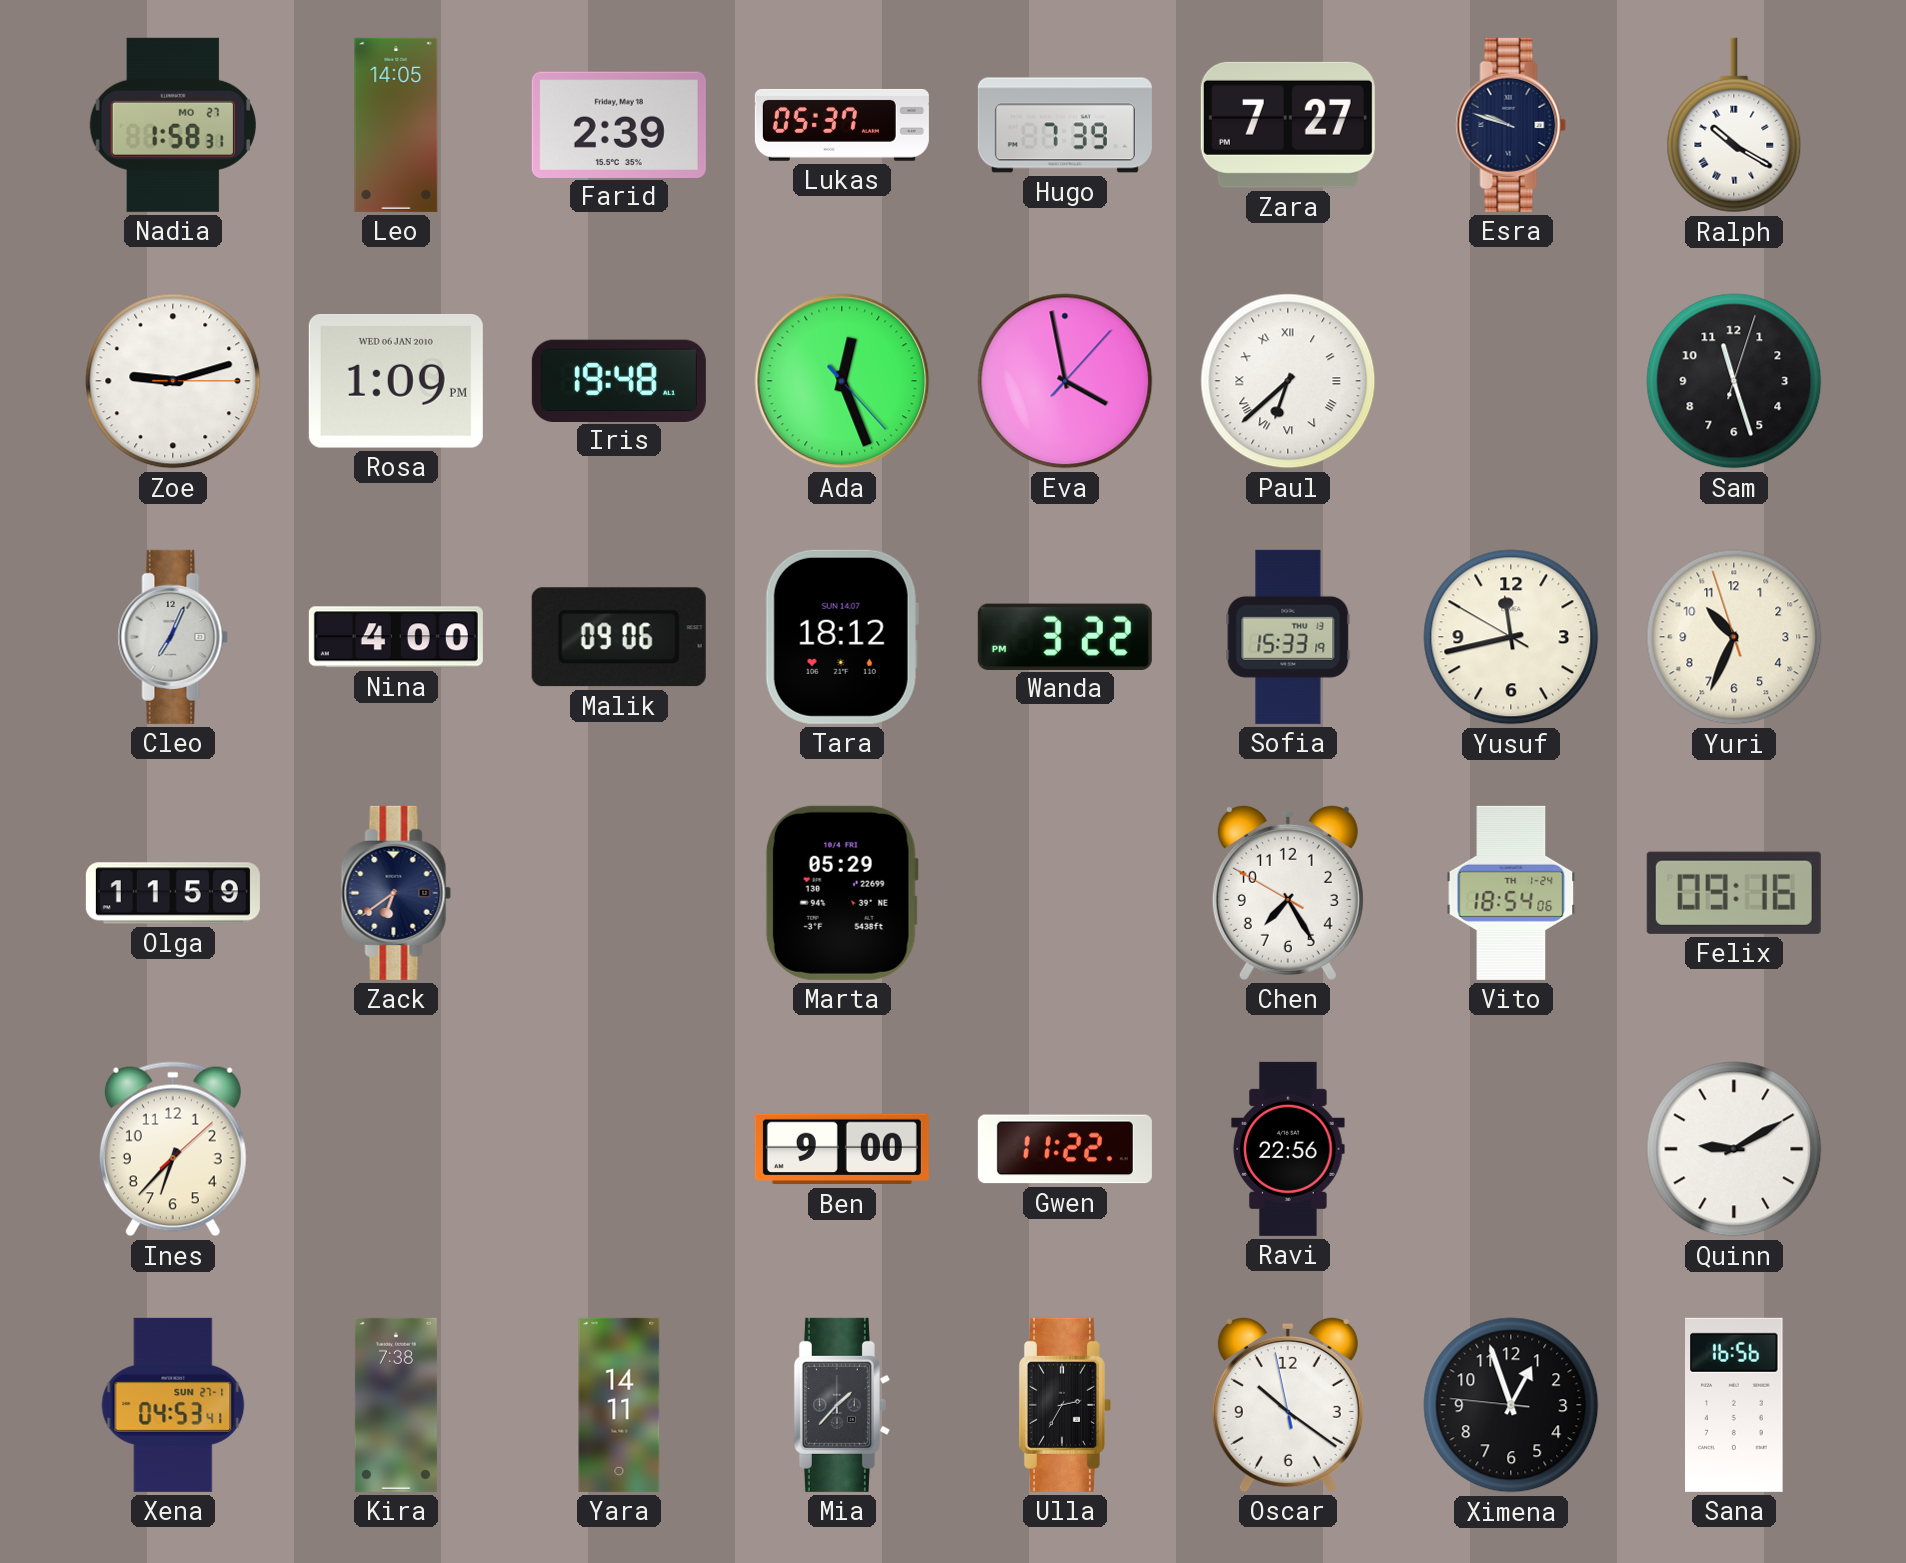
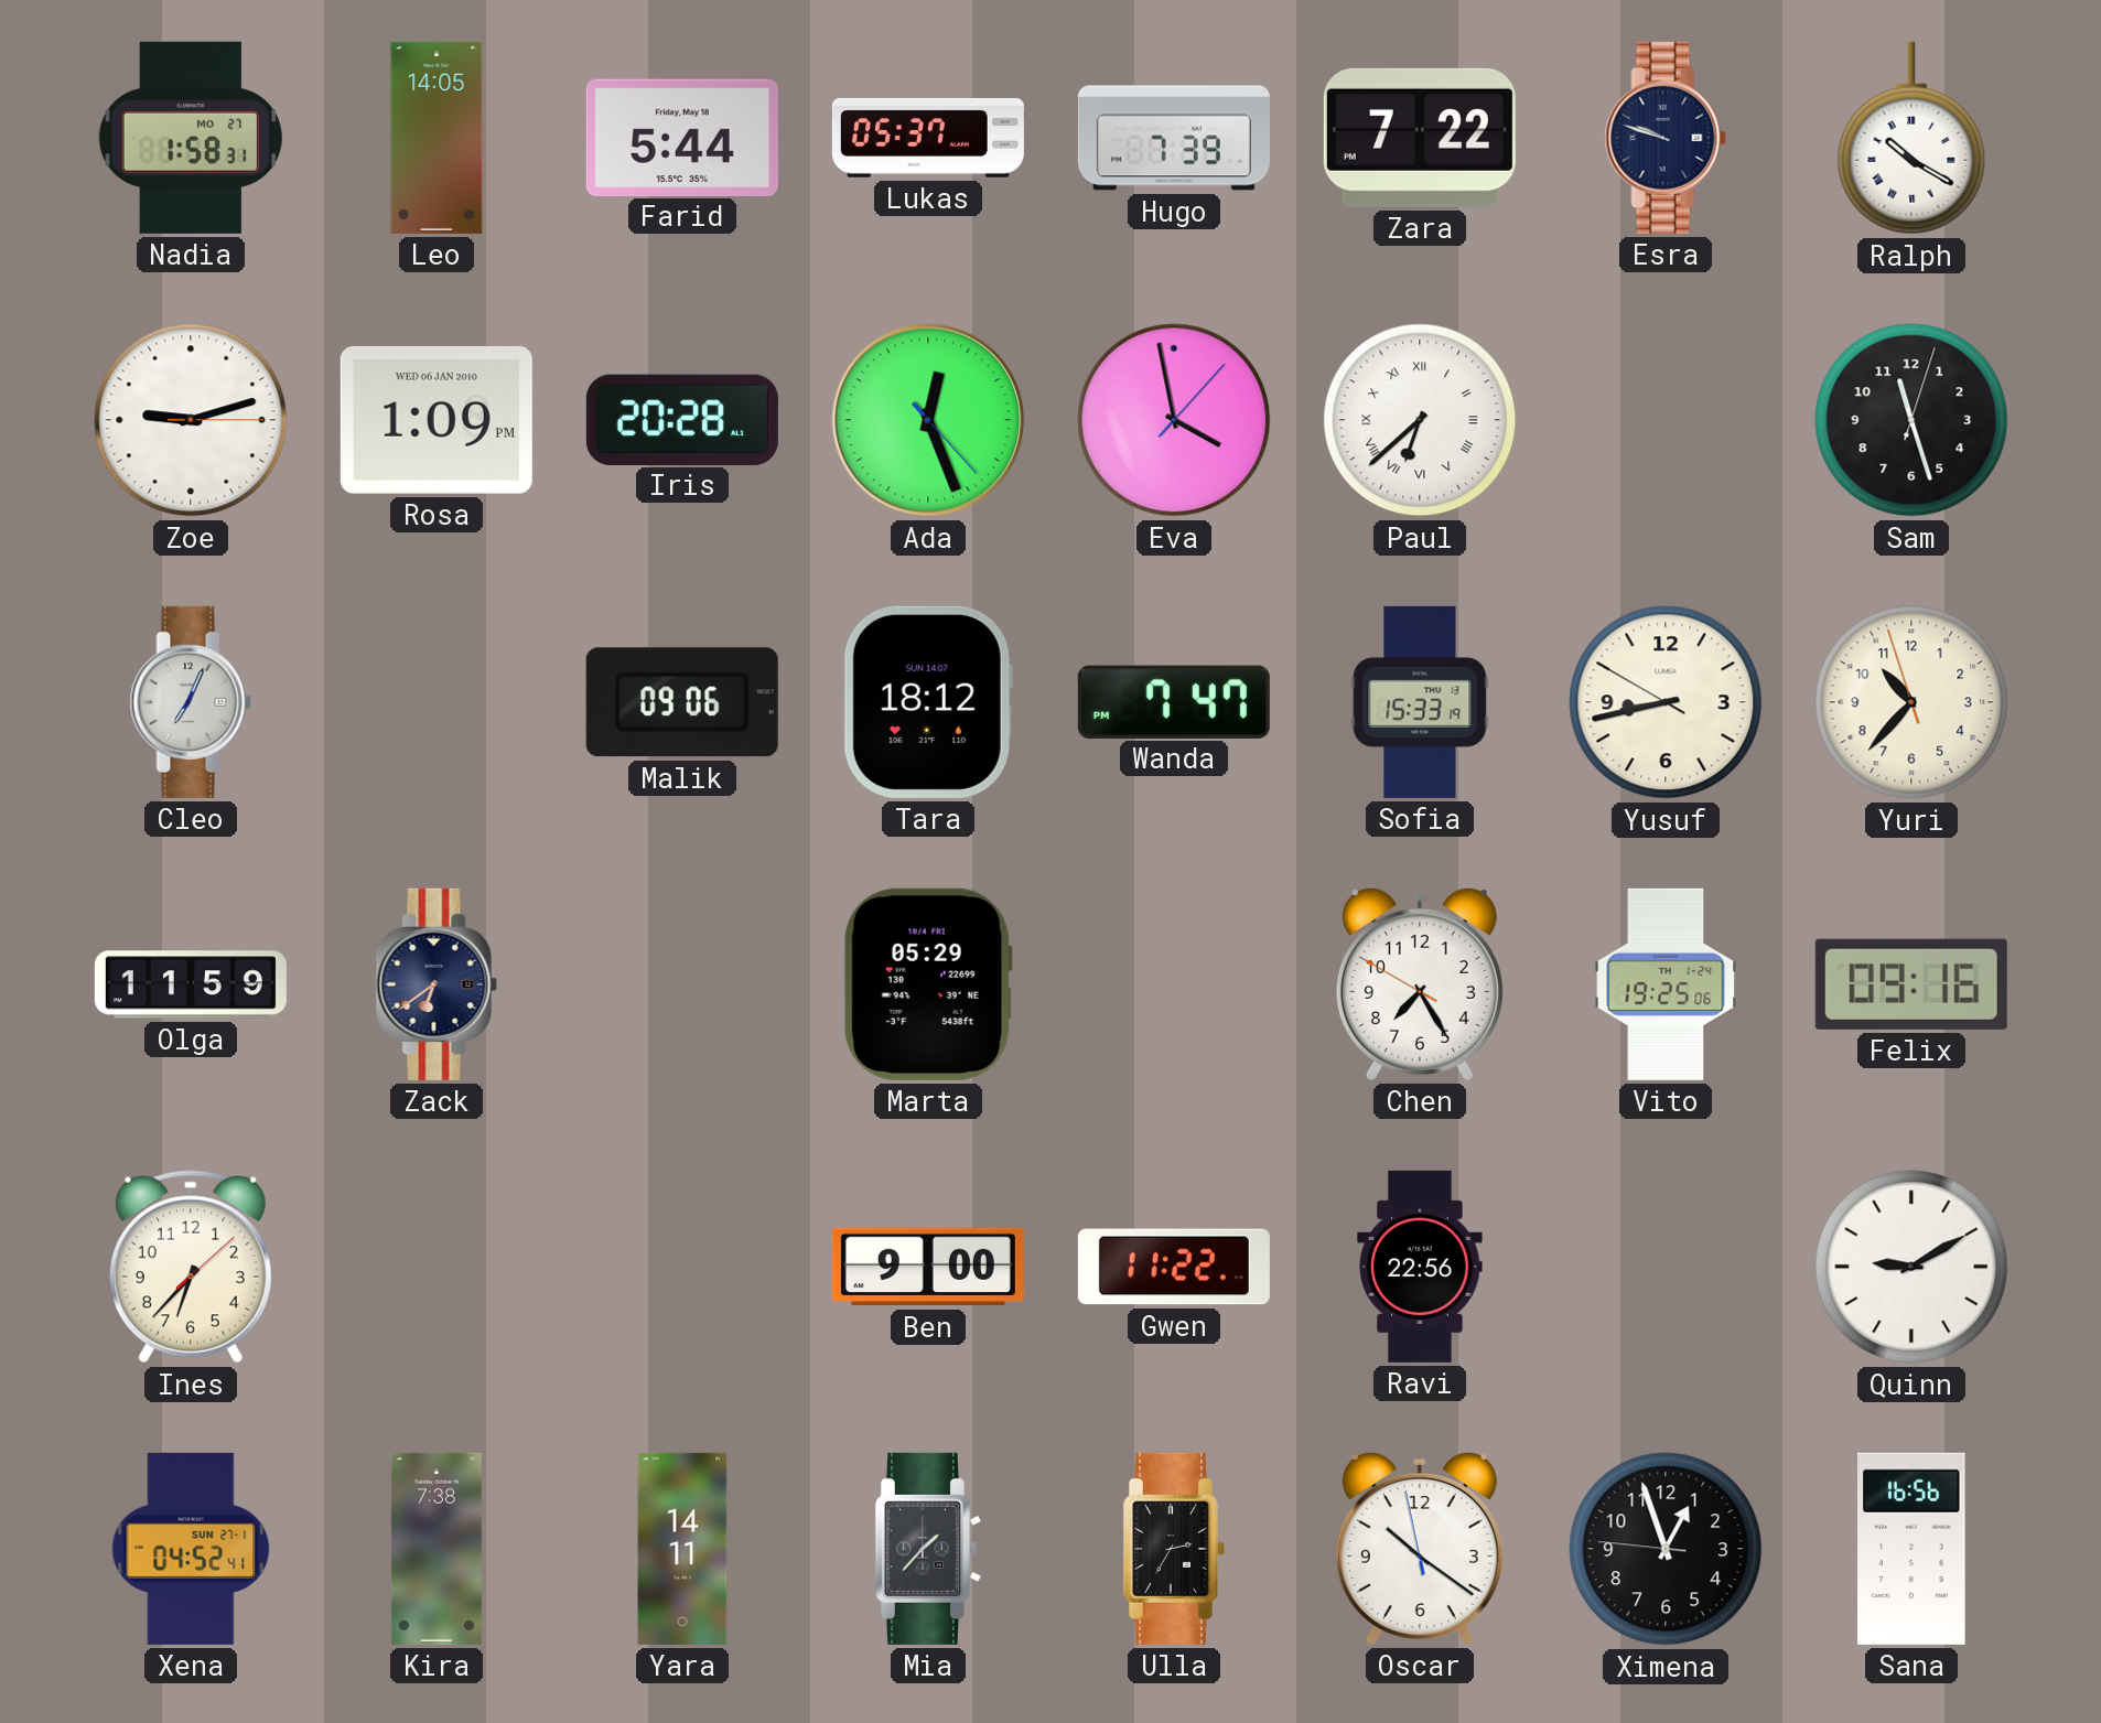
Farid: 2:39 -> 5:44 (682, 137)
Zara: 7:27 -> 7:22 (1420, 138)
Iris: 19:48 -> 20:28 (682, 419)
Nina: 4:00 -> none (396, 637)
Wanda: 3:22 -> 7:47 (1174, 701)
Yusuf: 11:42 -> 8:42 (1666, 702)
Yuri: 10:33 -> 10:36 (1911, 702)
Vito: 18:54 -> 19:25 (1666, 984)
Xena: 04:53 -> 04:52 (191, 1549)
